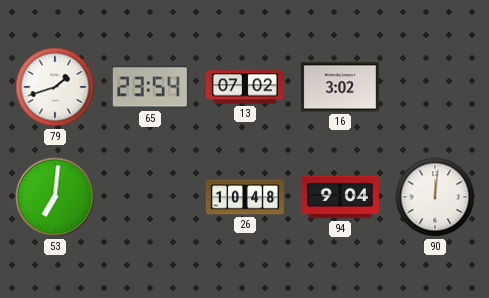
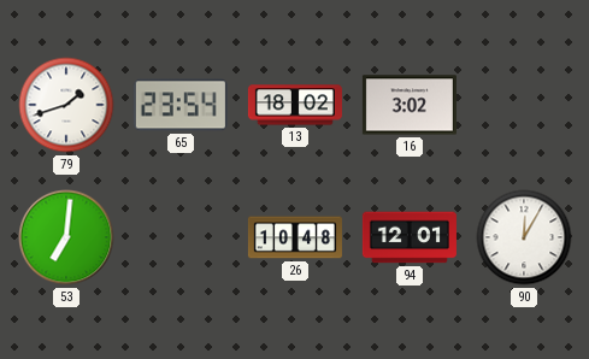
13: 07:02 -> 18:02 (295, 105)
94: 9:04 -> 12:01 (410, 237)
90: 12:01 -> 12:05 (524, 237)
